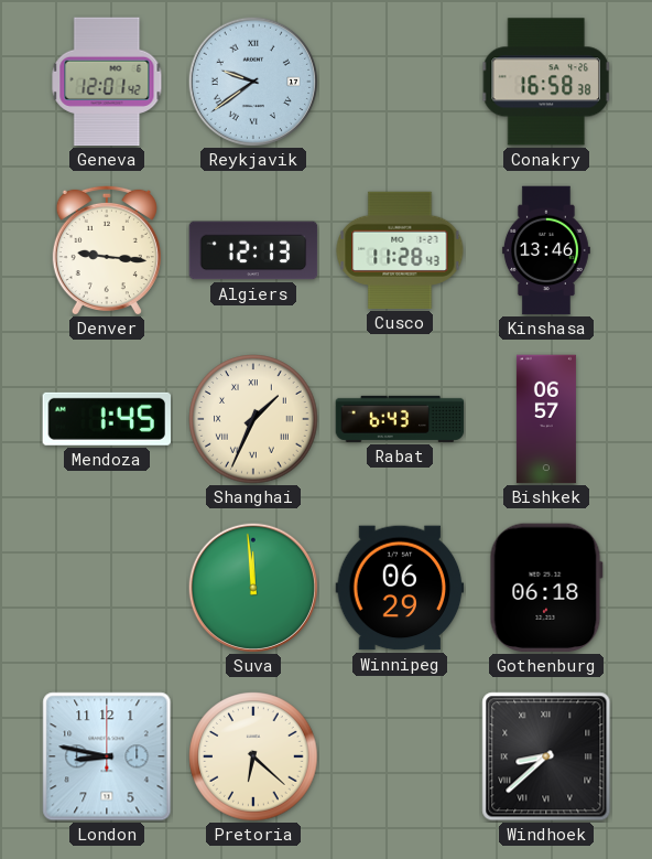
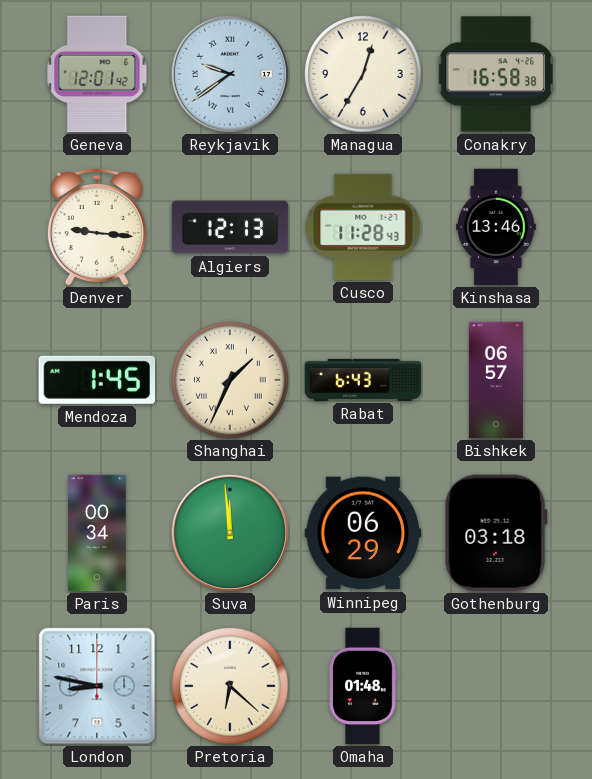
Managua: none -> 12:35 (363, 74)
Paris: none -> 00:34 (97, 533)
Gothenburg: 06:18 -> 03:18 (496, 533)
Omaha: none -> 01:48 (363, 686)
Windhoek: 8:38 -> none (546, 756)
